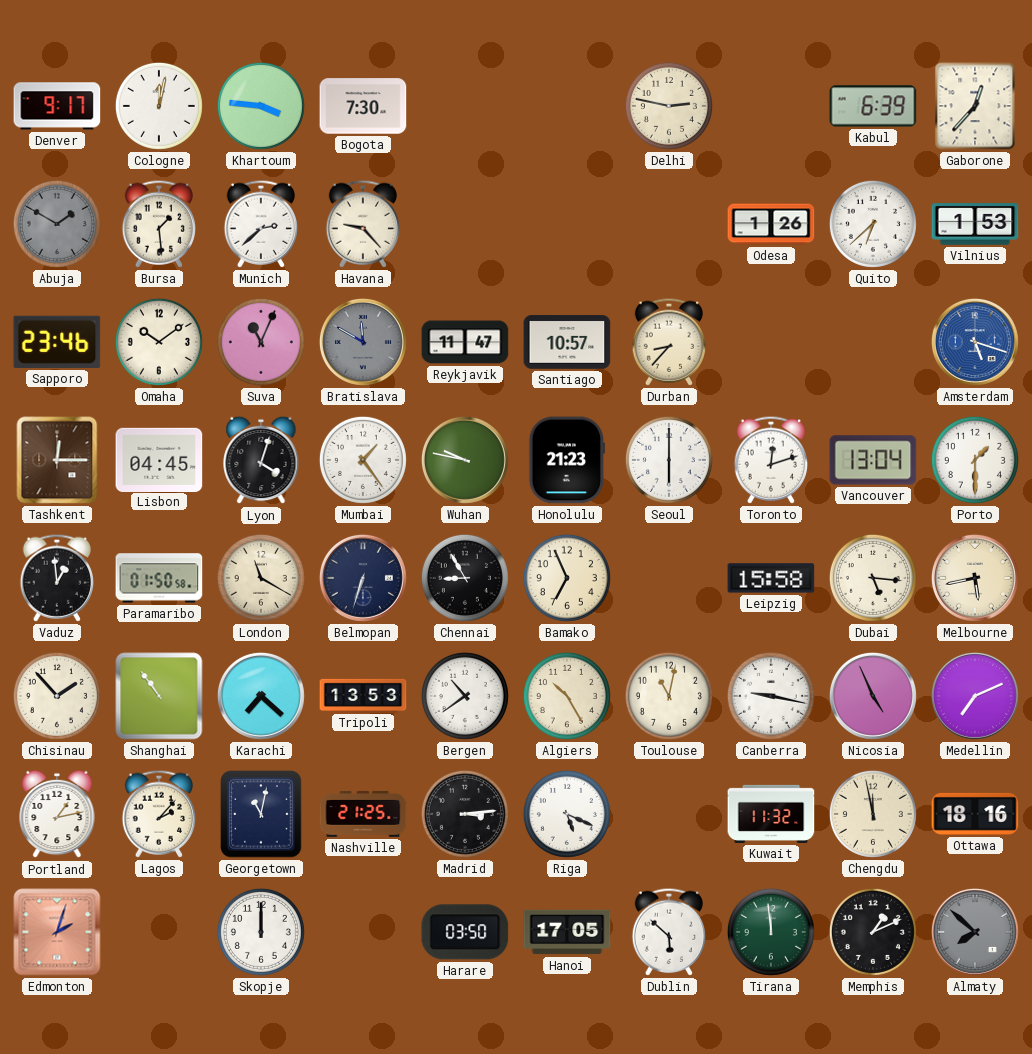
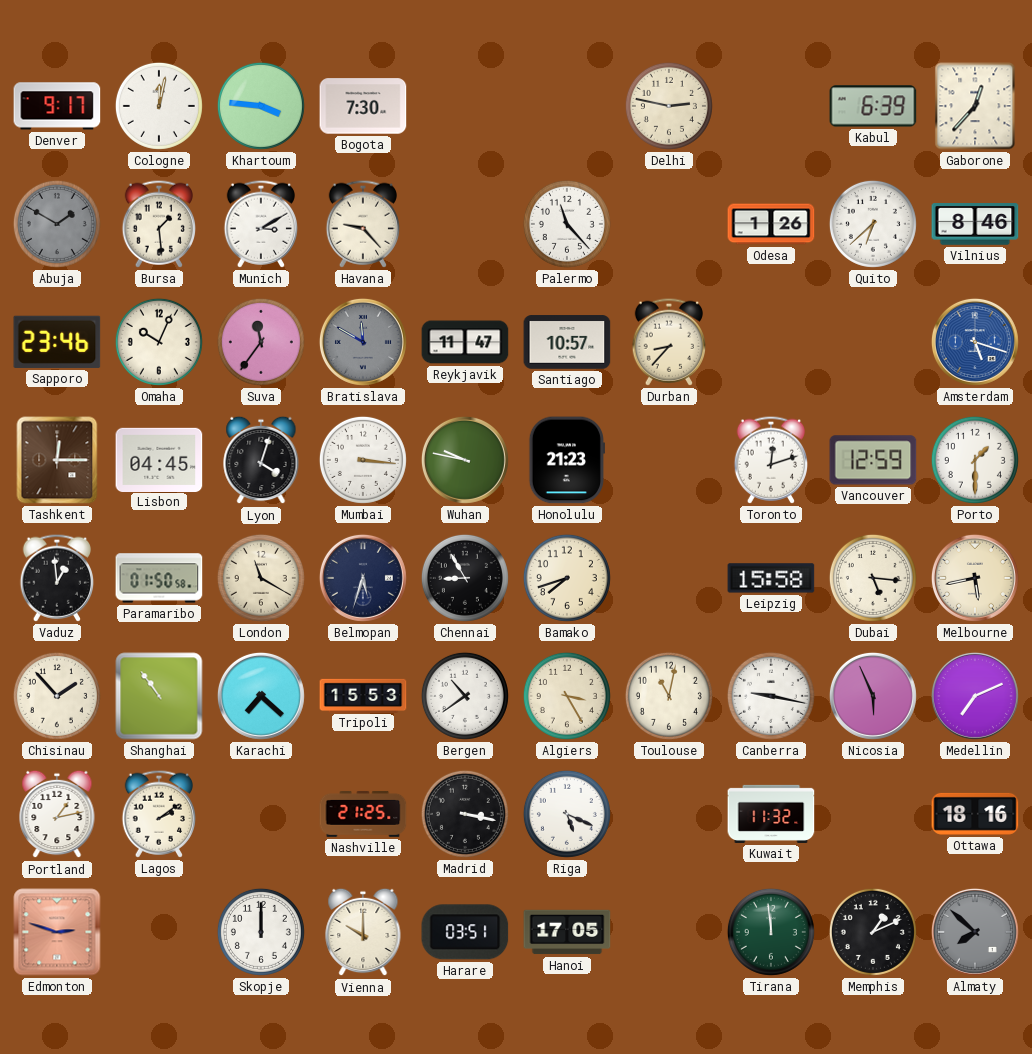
Munich: 2:38 -> 3:10 (260, 224)
Palermo: none -> 11:23 (567, 224)
Vilnius: 1:53 -> 8:46 (975, 224)
Omaha: 10:09 -> 10:04 (159, 342)
Suva: 11:04 -> 11:36 (261, 342)
Mumbai: 1:24 -> 3:16 (363, 460)
Seoul: 6:00 -> none (669, 460)
Vancouver: 13:04 -> 12:59 (873, 460)
Belmopan: 6:33 -> 5:33 (363, 578)
Bamako: 6:56 -> 7:42 (567, 578)
Tripoli: 13:53 -> 15:53 (363, 695)
Algiers: 10:25 -> 3:25 (567, 696)
Nicosia: 4:56 -> 5:56 (873, 696)
Lagos: 2:07 -> 2:09 (158, 814)
Georgetown: 11:02 -> none (261, 814)
Madrid: 3:14 -> 3:17 (465, 814)
Chengdu: 11:58 -> none (873, 814)
Edmonton: 2:03 -> 2:48 (57, 932)
Vienna: none -> 10:00 (363, 932)
Harare: 03:50 -> 03:51 (465, 932)
Dublin: 5:52 -> none (668, 932)
